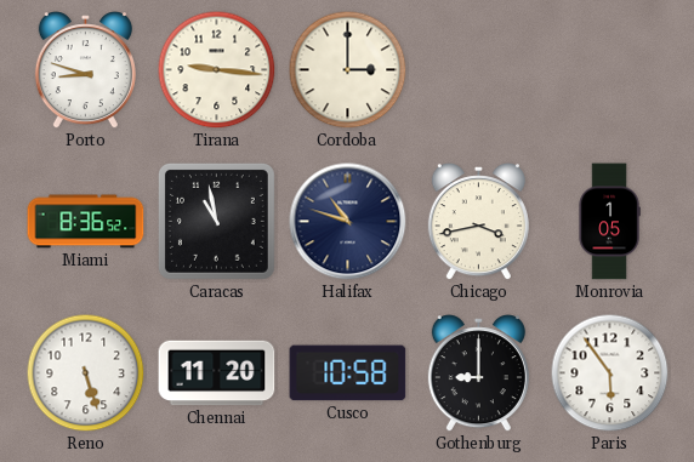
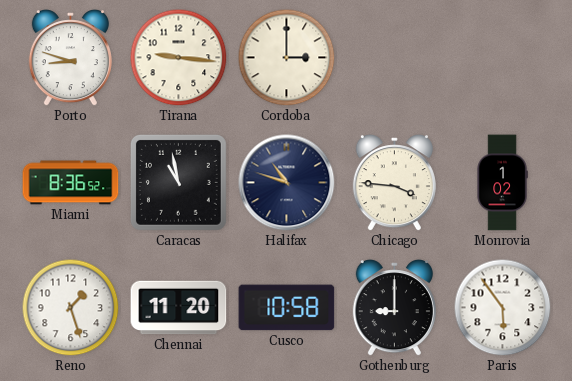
Chicago: 3:43 -> 3:46 (394, 183)
Monrovia: 1:05 -> 1:02 (502, 183)
Reno: 5:27 -> 1:27 (71, 308)
